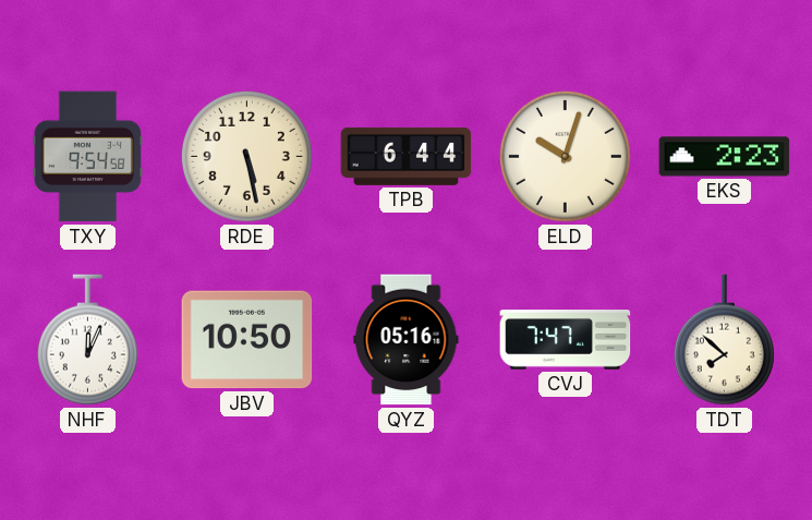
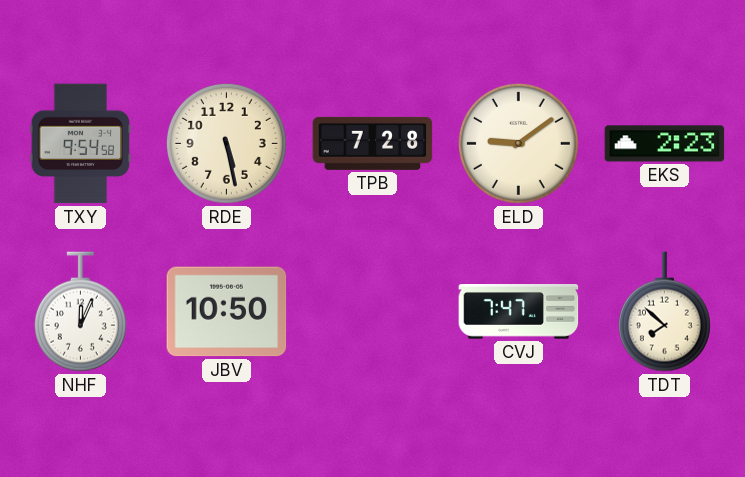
TPB: 6:44 -> 7:28 (373, 143)
ELD: 10:03 -> 9:09 (518, 143)
QYZ: 05:16 -> none (407, 340)
